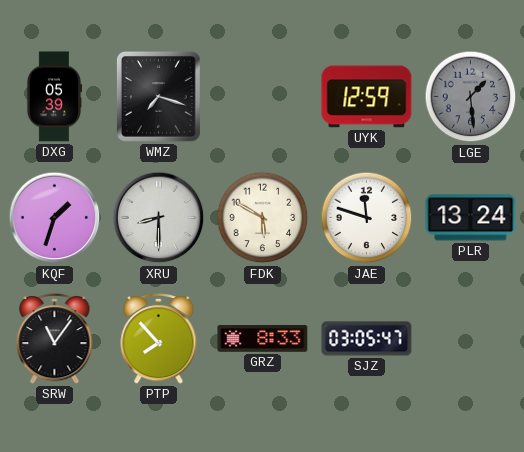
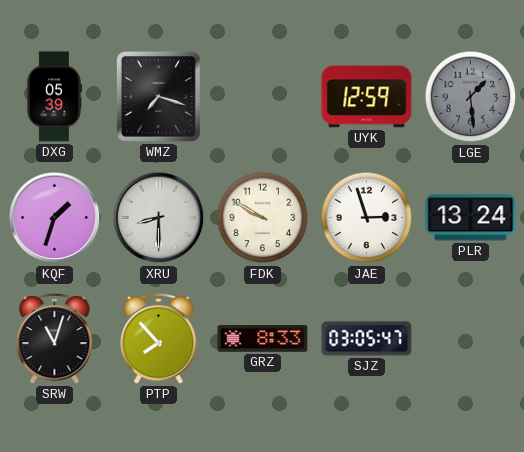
FDK: 5:50 -> 9:50 (263, 218)
JAE: 11:48 -> 2:57 (367, 218)
SRW: 11:06 -> 11:03 (55, 338)
